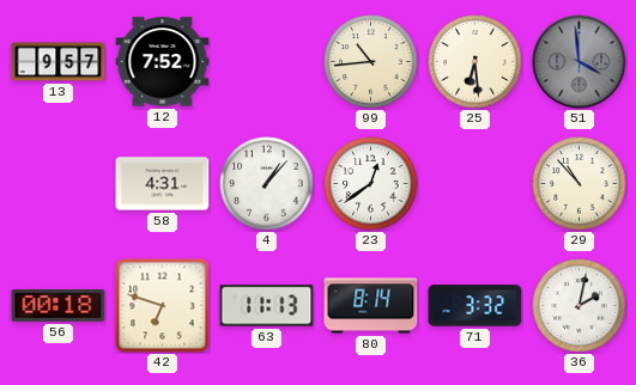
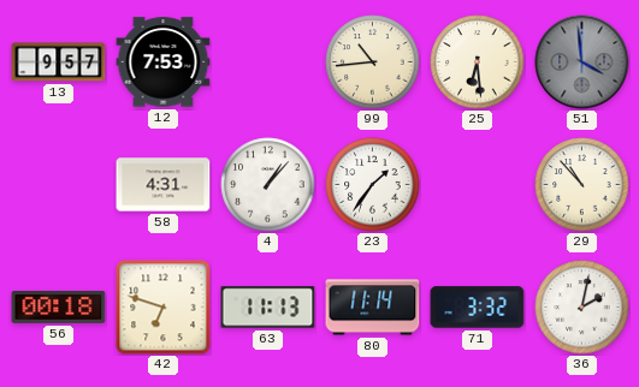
12: 7:52 -> 7:53 (164, 62)
23: 12:39 -> 1:36 (373, 185)
80: 8:14 -> 11:14 (373, 308)
